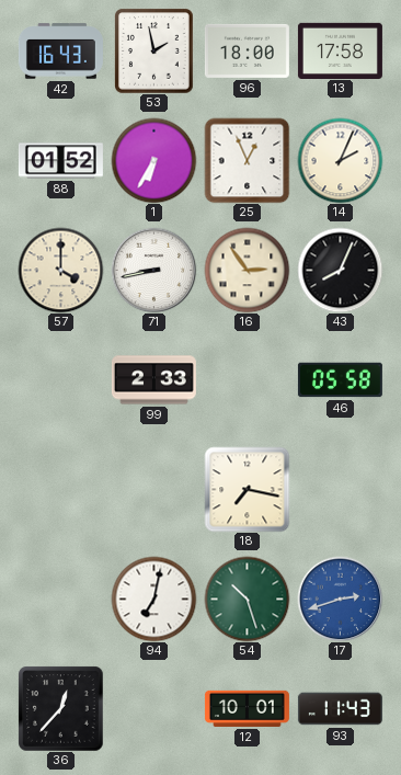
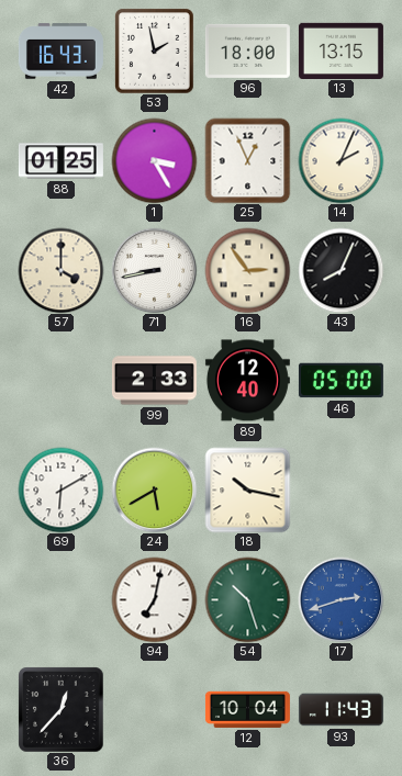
13: 17:58 -> 13:15 (340, 50)
88: 01:52 -> 01:25 (60, 161)
1: 6:35 -> 3:25 (154, 160)
89: none -> 12:40 (247, 381)
46: 05:58 -> 05:00 (340, 381)
69: none -> 6:10 (60, 490)
24: none -> 5:40 (154, 490)
18: 7:17 -> 10:17 (247, 490)
12: 10:01 -> 10:04 (247, 709)
